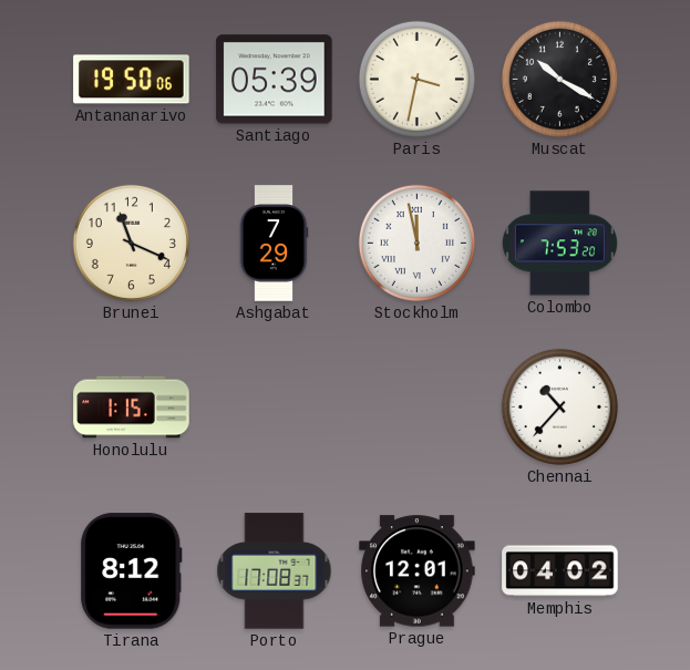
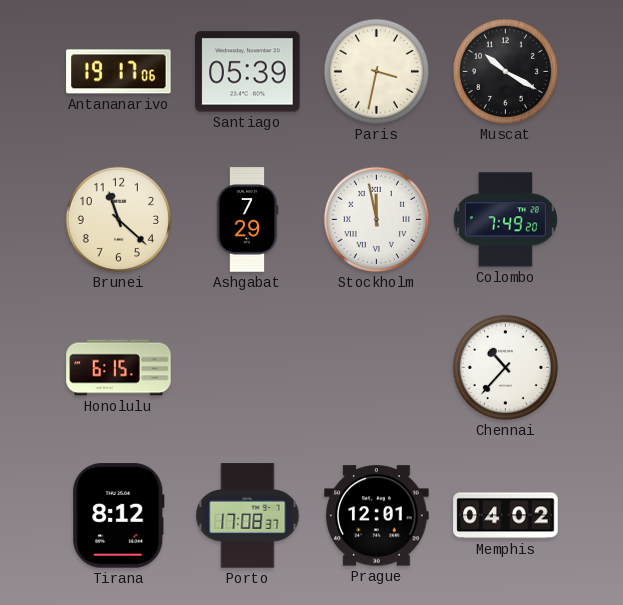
Antananarivo: 19:50 -> 19:17 (119, 72)
Brunei: 11:19 -> 11:22 (118, 219)
Colombo: 7:53 -> 7:49 (505, 220)
Honolulu: 1:15 -> 6:15 (119, 368)
